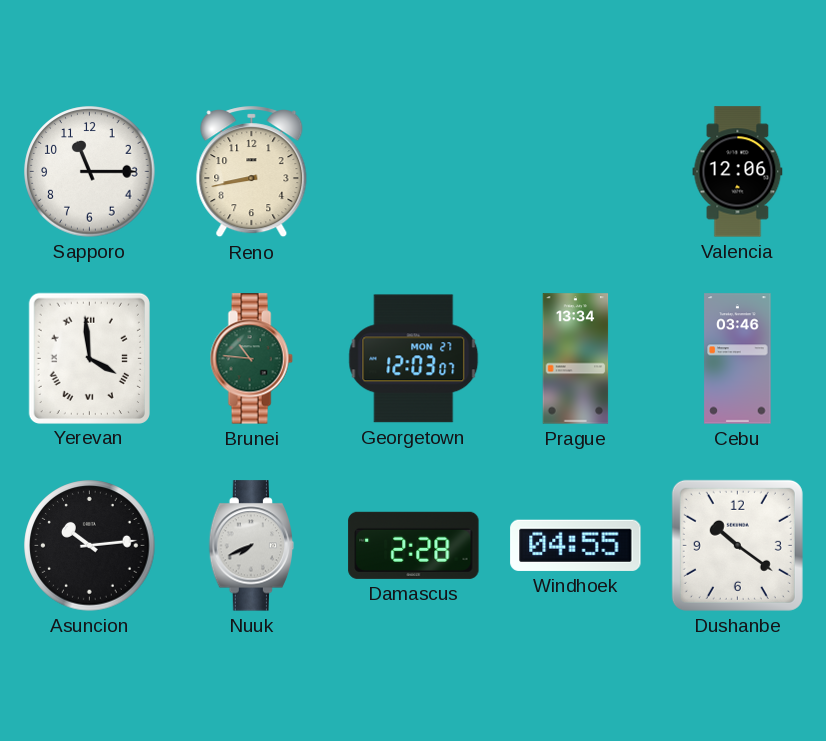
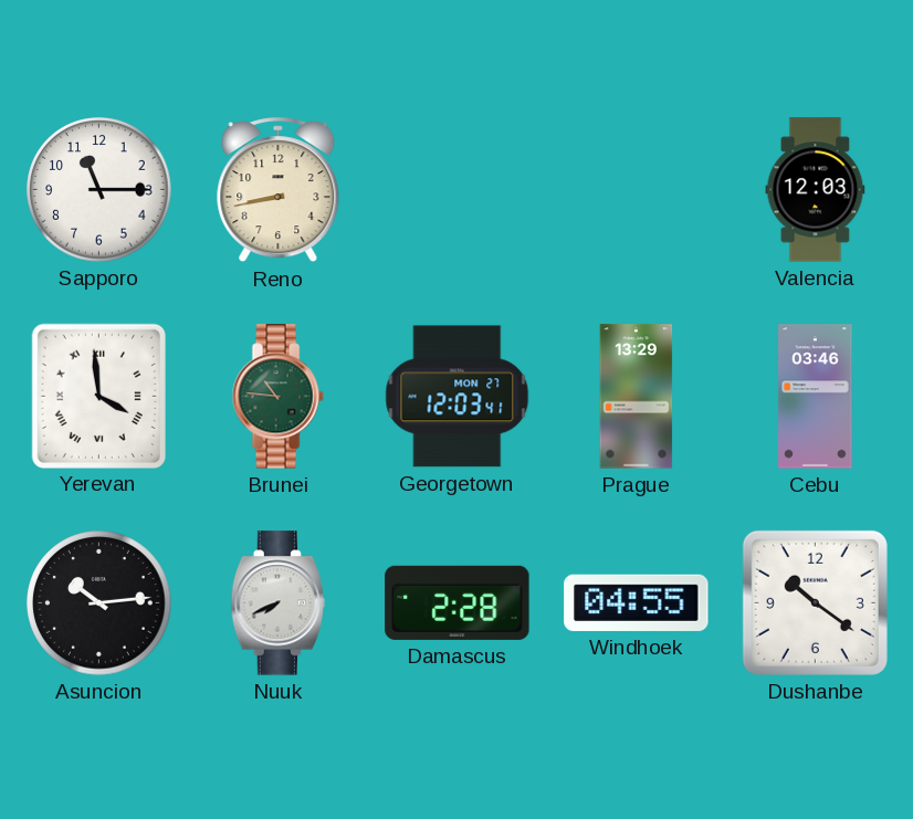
Valencia: 12:06 -> 12:03 (816, 190)
Georgetown: 12:03:07 -> 12:03:41 (458, 397)
Prague: 13:34 -> 13:29 (637, 397)
